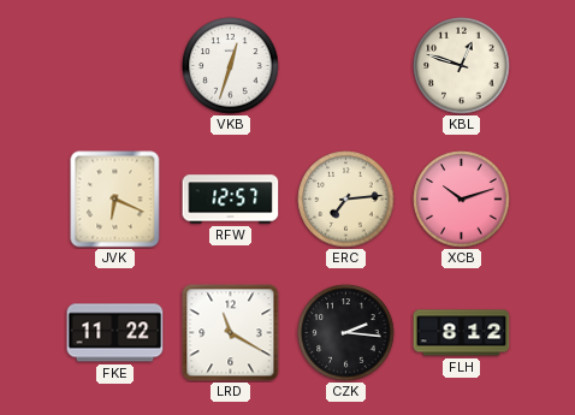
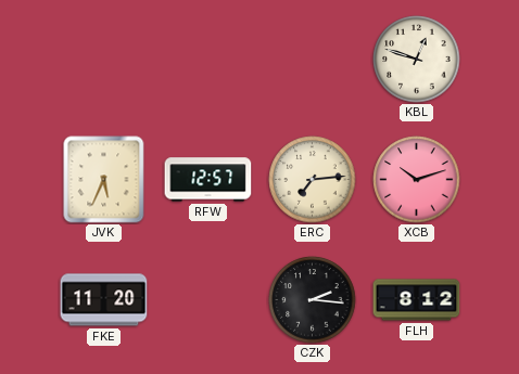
VKB: 12:33 -> none (231, 66)
JVK: 6:19 -> 5:34 (104, 180)
FKE: 11:22 -> 11:20 (104, 300)
LRD: 11:20 -> none (231, 333)
